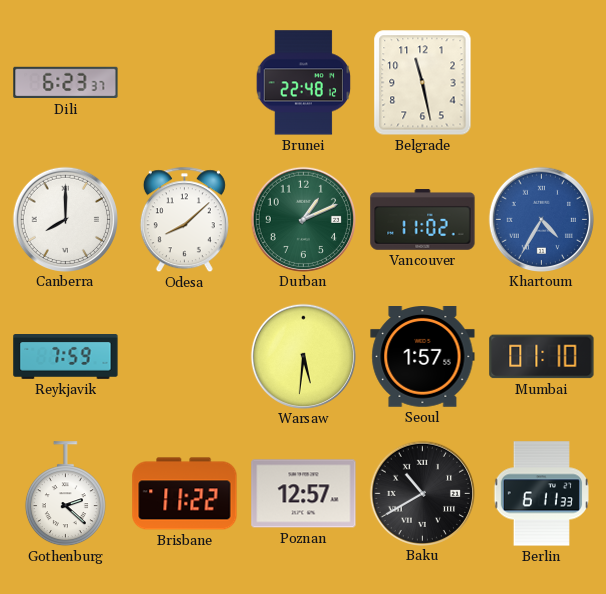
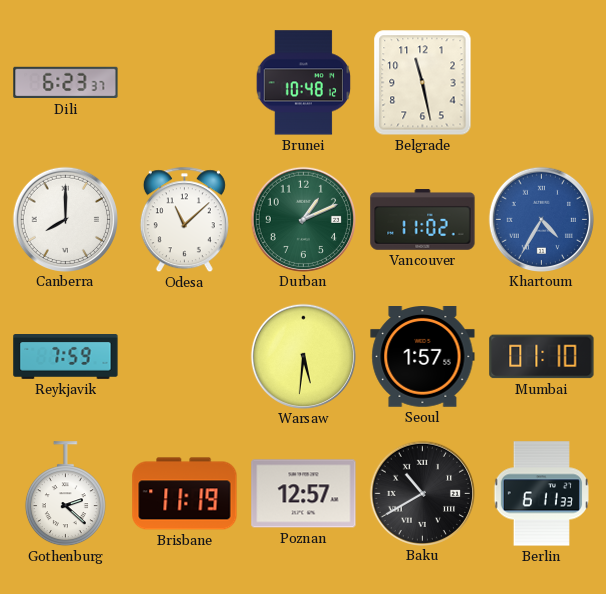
Brunei: 22:48 -> 10:48 (304, 83)
Odesa: 8:08 -> 11:08 (184, 220)
Brisbane: 11:22 -> 11:19 (185, 494)
